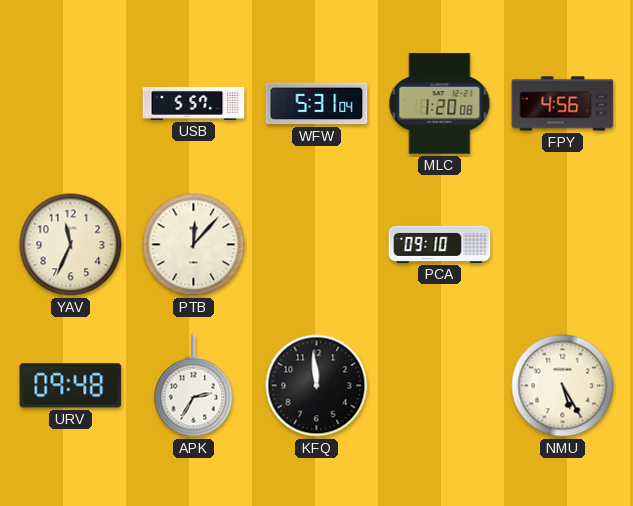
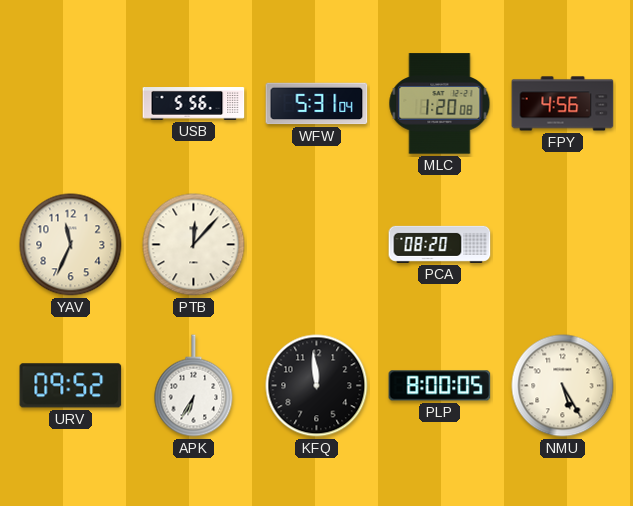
USB: 5:57 -> 5:56 (194, 104)
PCA: 09:10 -> 08:20 (440, 244)
URV: 09:48 -> 09:52 (71, 386)
APK: 2:35 -> 6:35 (194, 386)
PLP: none -> 8:00 (440, 386)
